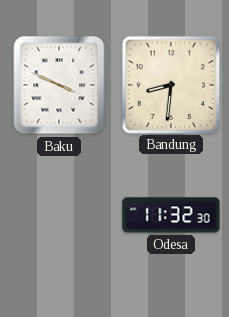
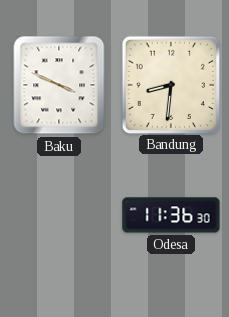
Odesa: 11:32 -> 11:36 (171, 215)
